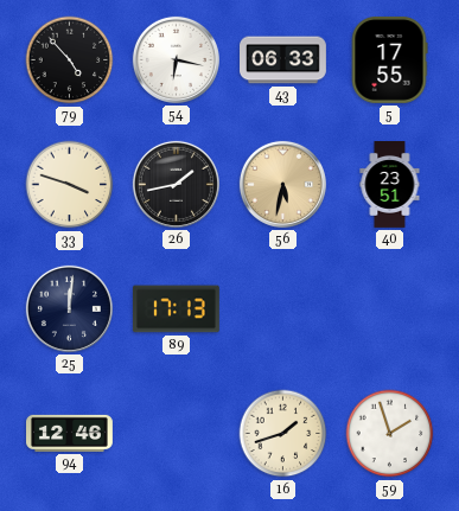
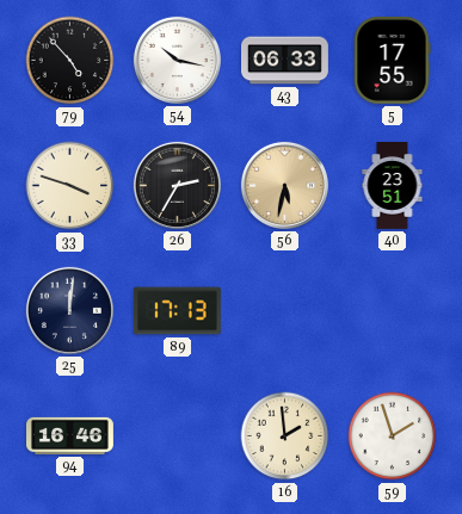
54: 6:17 -> 10:17 (177, 60)
26: 1:43 -> 2:35 (177, 185)
94: 12:46 -> 16:46 (70, 435)
16: 1:42 -> 1:59 (285, 436)
